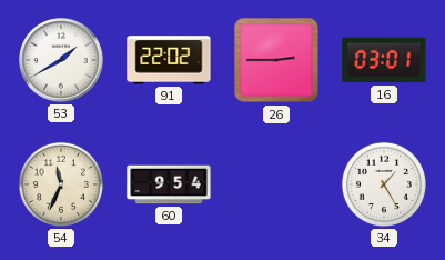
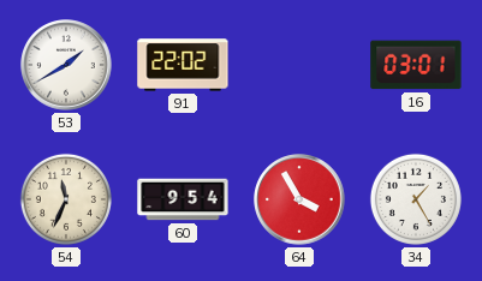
26: 2:45 -> none (276, 60)
64: none -> 3:55 (299, 199)
